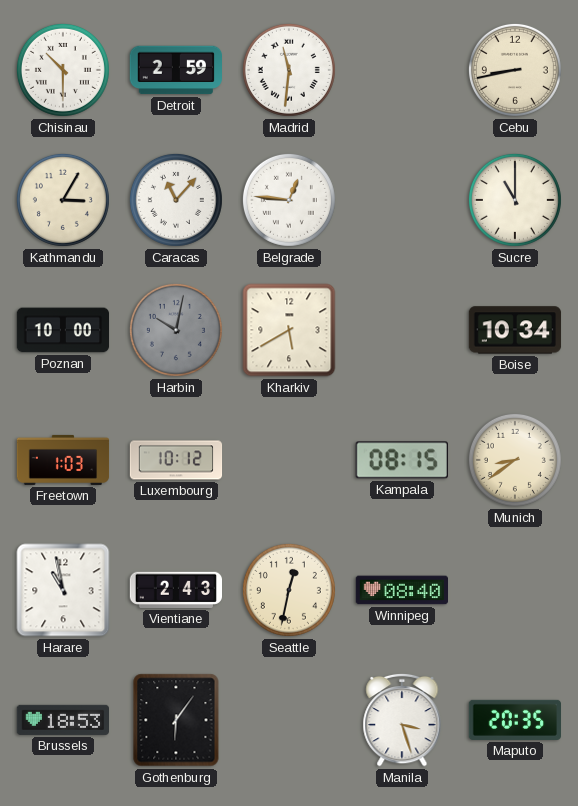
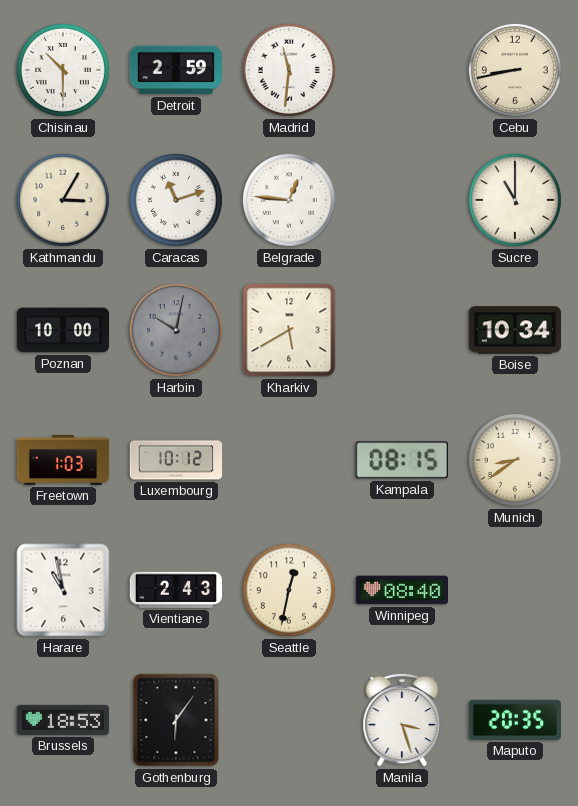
Caracas: 11:07 -> 11:12 (176, 200)
